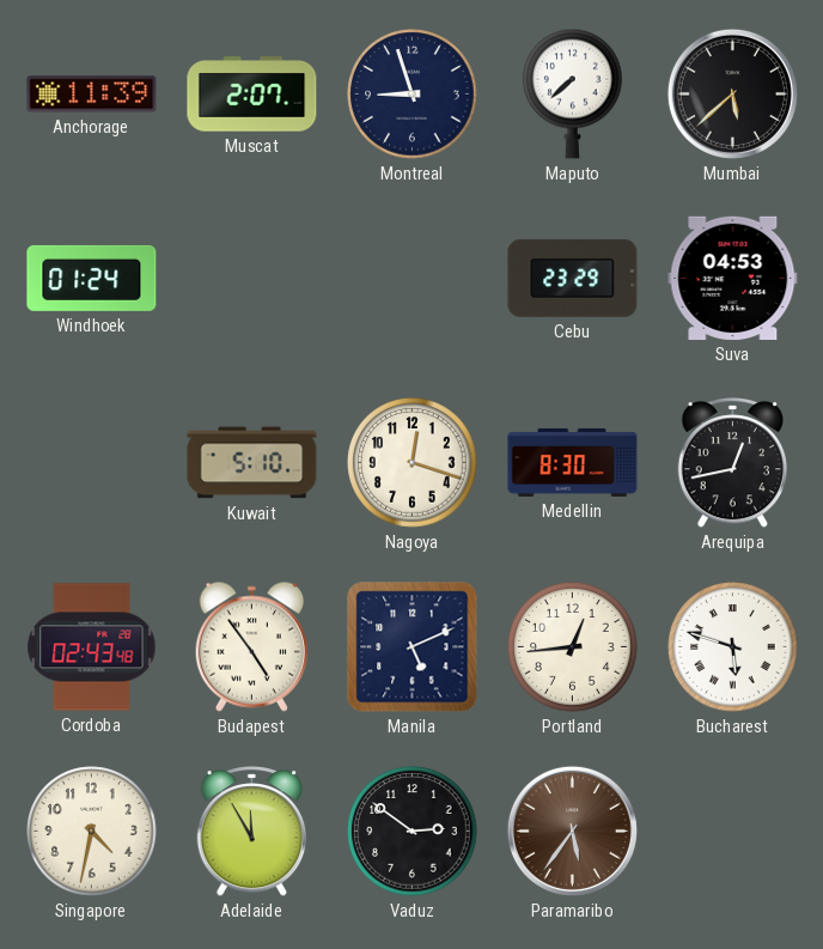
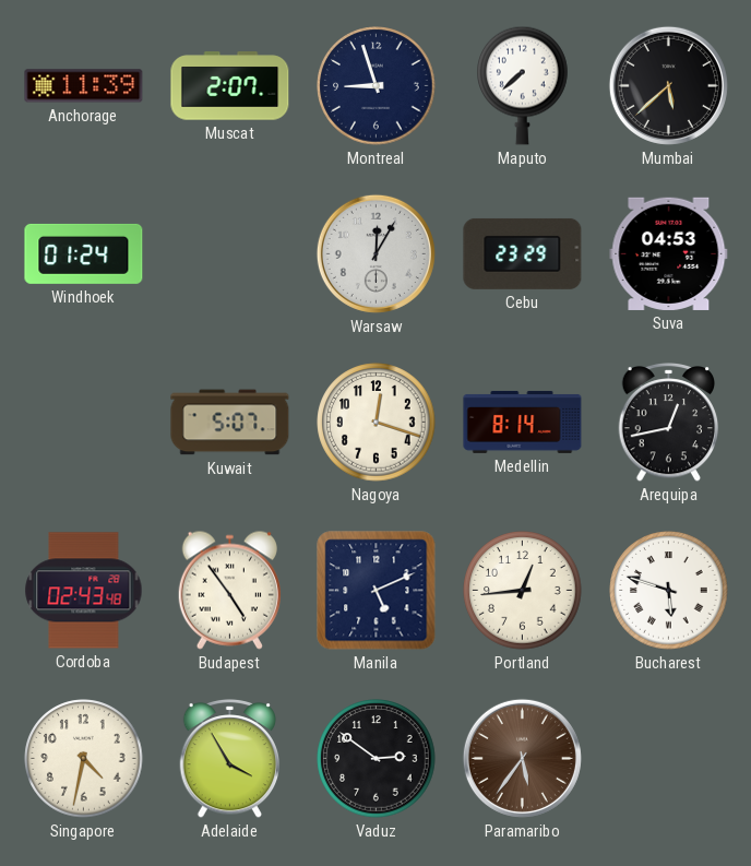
Warsaw: none -> 12:05 (375, 253)
Kuwait: 5:10 -> 5:07 (230, 423)
Medellin: 8:30 -> 8:14 (523, 422)
Adelaide: 11:55 -> 3:55 (230, 759)
